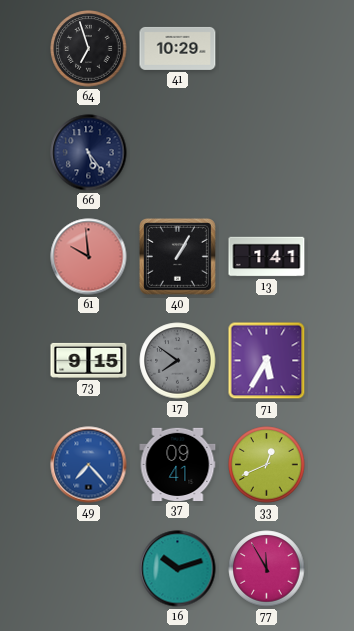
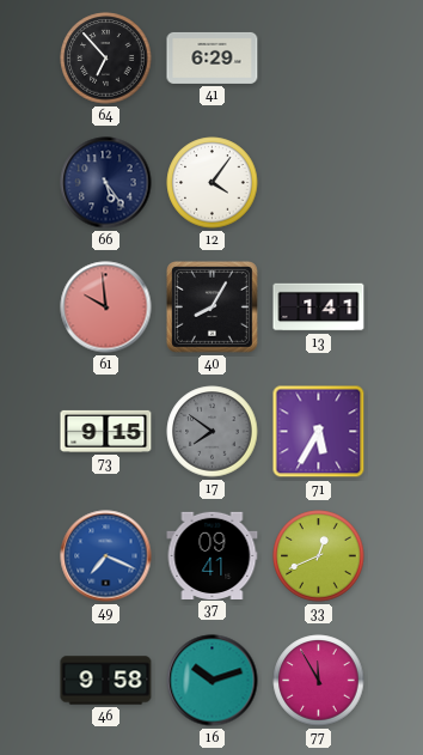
64: 6:57 -> 6:53 (106, 59)
41: 10:29 -> 6:29 (213, 57)
12: none -> 4:06 (213, 183)
40: 1:05 -> 8:05 (211, 306)
49: 7:23 -> 7:19 (106, 556)
46: none -> 9:58 (106, 681)
